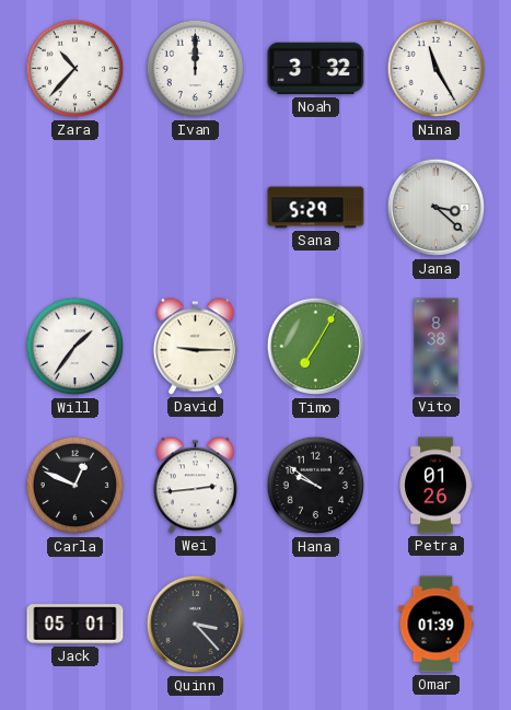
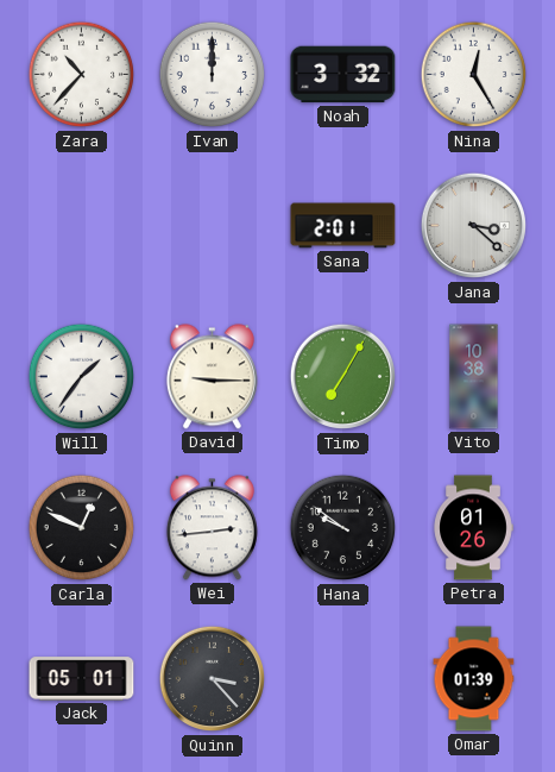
Nina: 11:25 -> 12:25 (474, 75)
Sana: 5:29 -> 2:01 (343, 226)
Vito: 8:38 -> 10:38 (474, 377)
